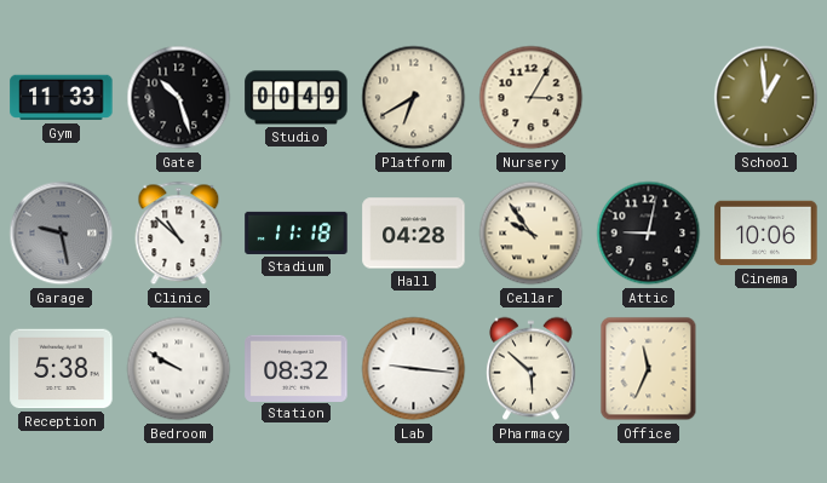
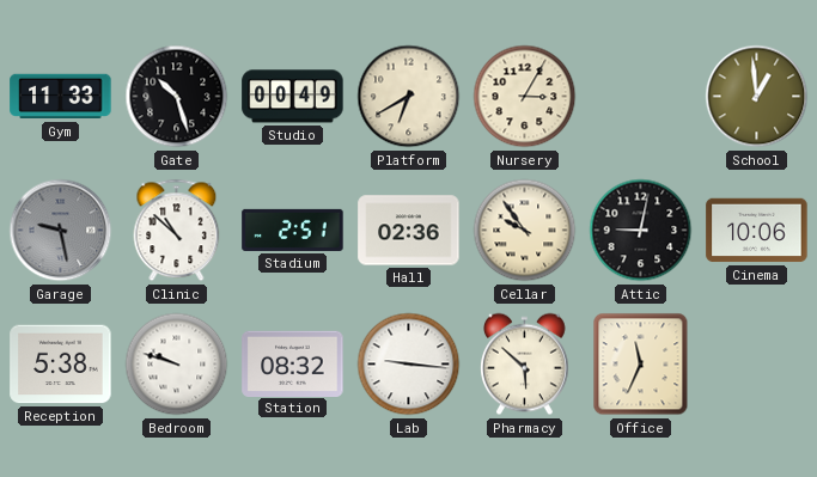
Stadium: 11:18 -> 2:51 (293, 230)
Hall: 04:28 -> 02:36 (409, 231)
Bedroom: 9:50 -> 9:48 (177, 365)
